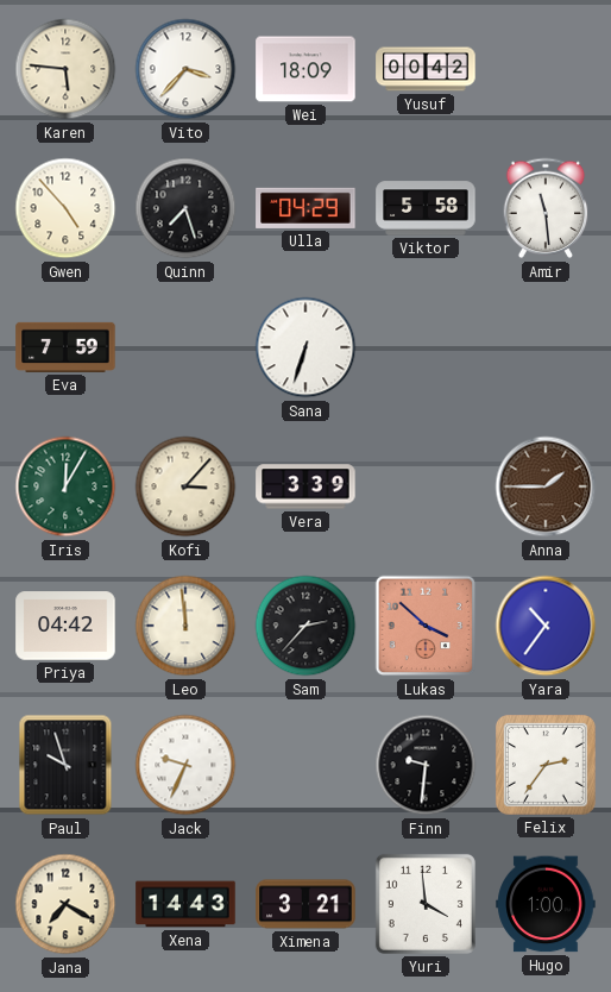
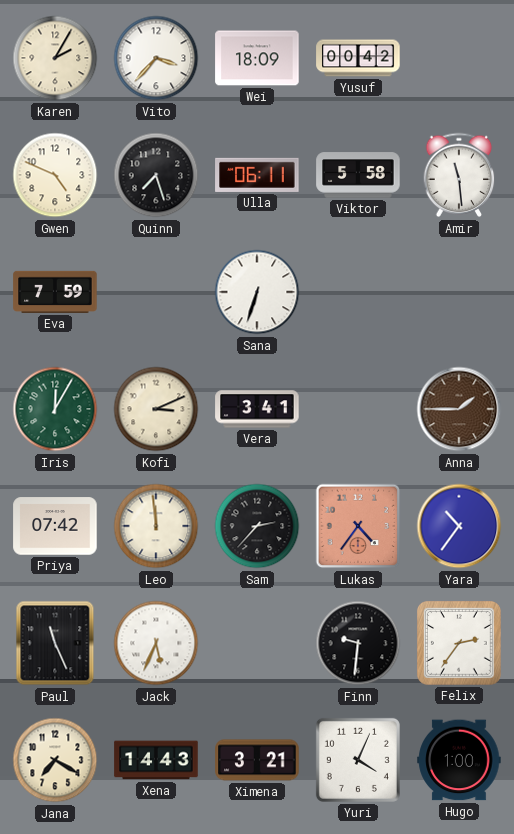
Karen: 5:46 -> 2:05 (55, 58)
Gwen: 4:53 -> 4:49 (55, 175)
Ulla: 04:29 -> 06:11 (257, 175)
Kofi: 3:07 -> 3:11 (156, 409)
Vera: 3:39 -> 3:41 (257, 409)
Priya: 04:42 -> 07:42 (55, 526)
Lukas: 3:52 -> 4:36 (358, 526)
Paul: 9:57 -> 11:26 (55, 643)
Jack: 9:34 -> 5:34 (156, 643)
Yuri: 3:59 -> 4:04 (358, 760)
